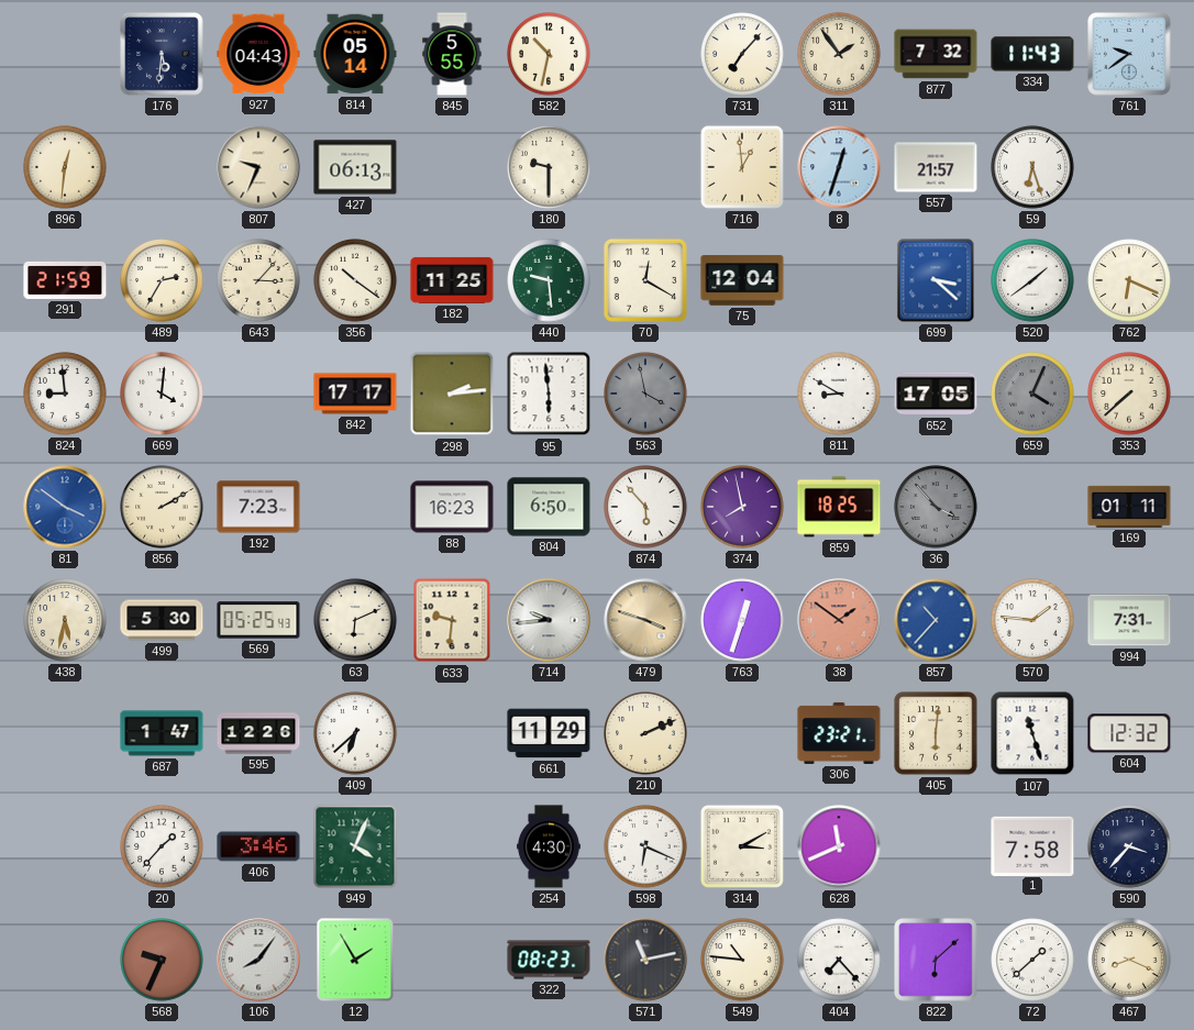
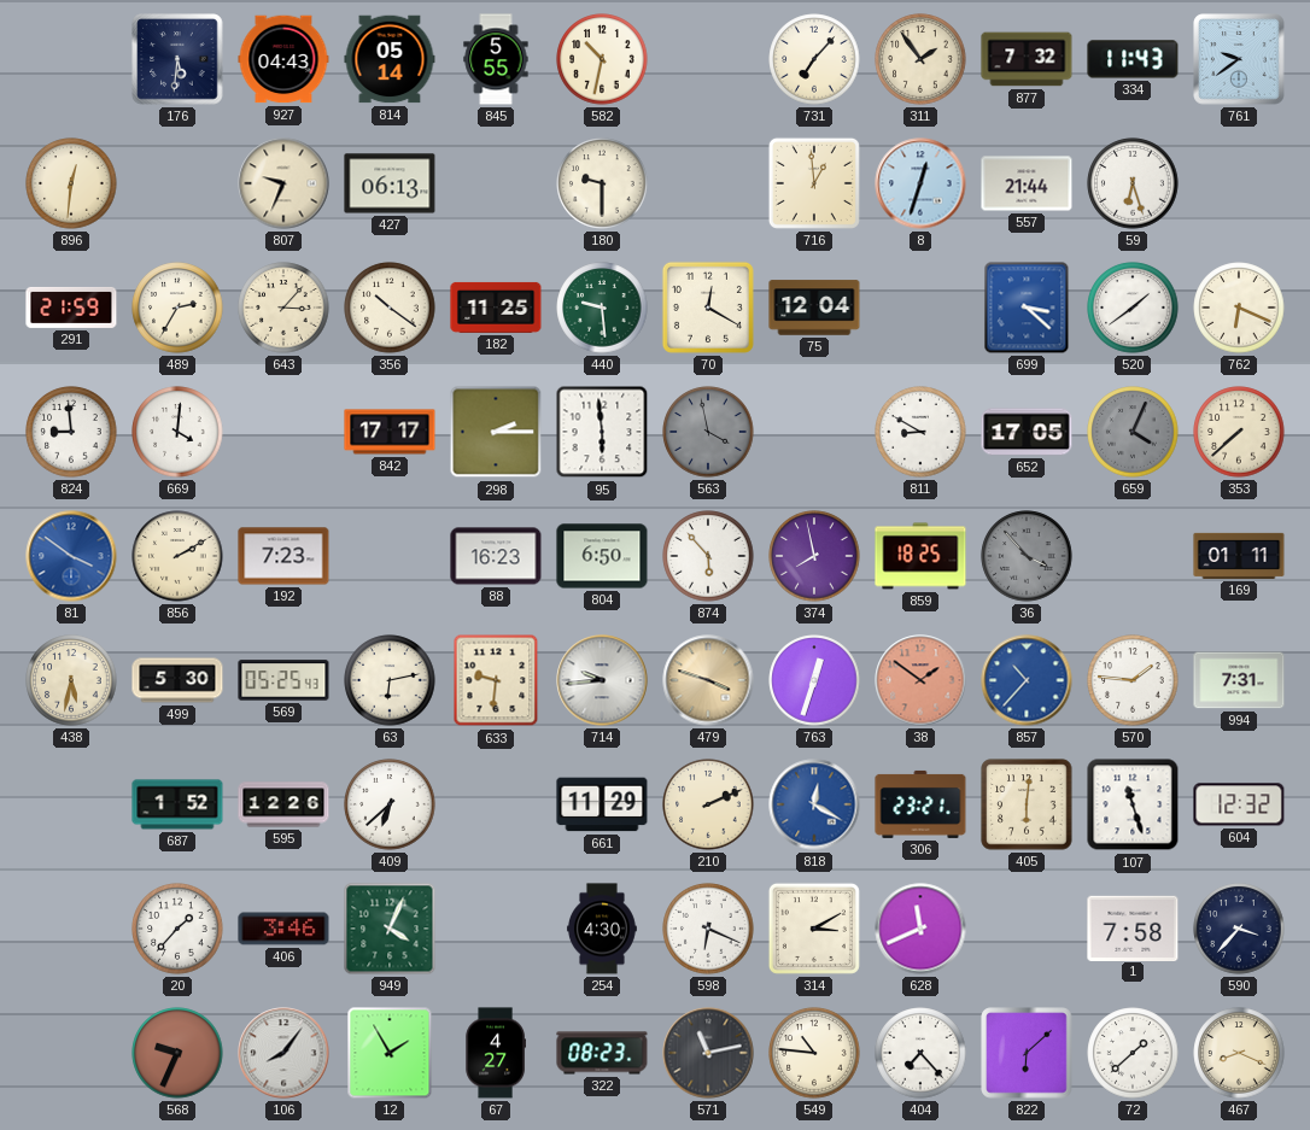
557: 21:57 -> 21:44 (1027, 183)
298: 2:14 -> 2:15 (496, 432)
63: 6:11 -> 6:13 (390, 680)
687: 1:47 -> 1:52 (177, 804)
818: none -> 12:20 (814, 804)
67: none -> 4:27 (496, 1053)
